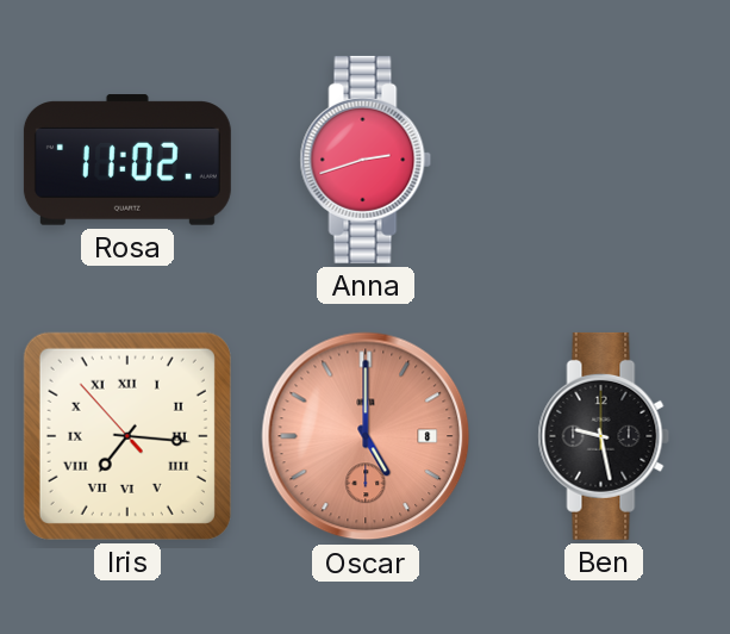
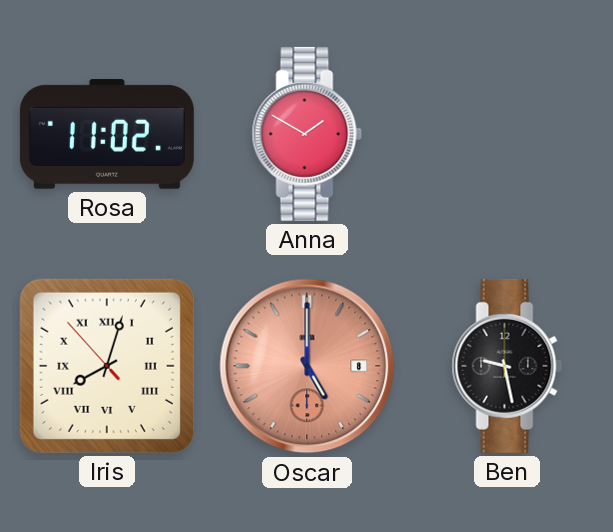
Anna: 2:42 -> 1:50 (307, 134)
Iris: 7:15 -> 8:02 (107, 366)
